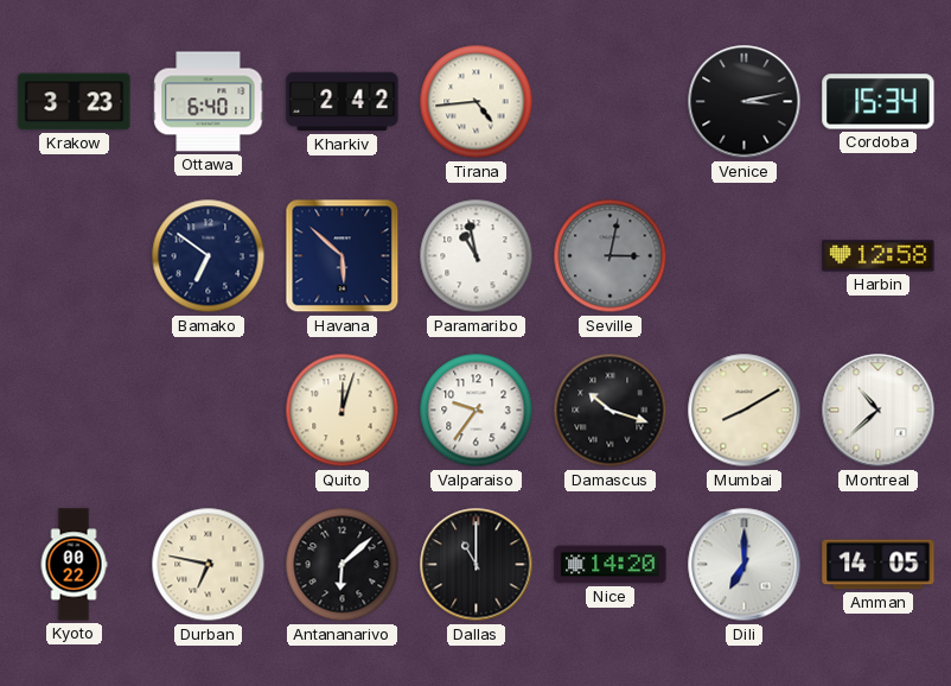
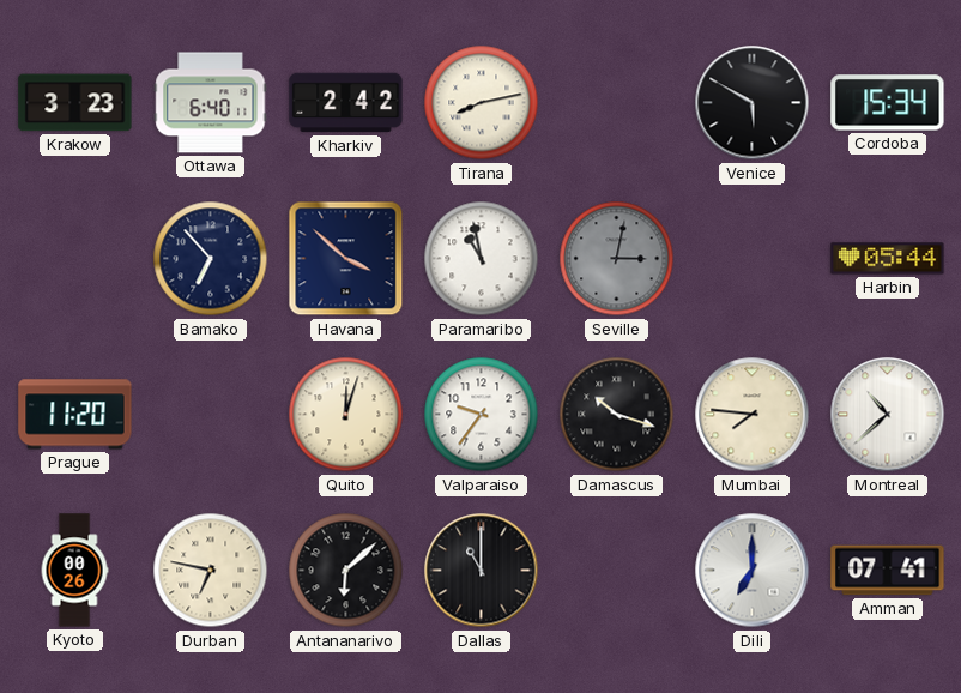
Tirana: 4:44 -> 8:13 (482, 103)
Venice: 3:13 -> 5:50 (753, 103)
Bamako: 6:51 -> 6:53 (211, 259)
Havana: 5:52 -> 3:52 (346, 259)
Harbin: 12:58 -> 05:44 (888, 259)
Prague: none -> 11:20 (75, 415)
Mumbai: 8:10 -> 7:46 (753, 415)
Kyoto: 00:22 -> 00:26 (74, 571)
Nice: 14:20 -> none (611, 565)
Amman: 14:05 -> 07:41 (888, 571)
